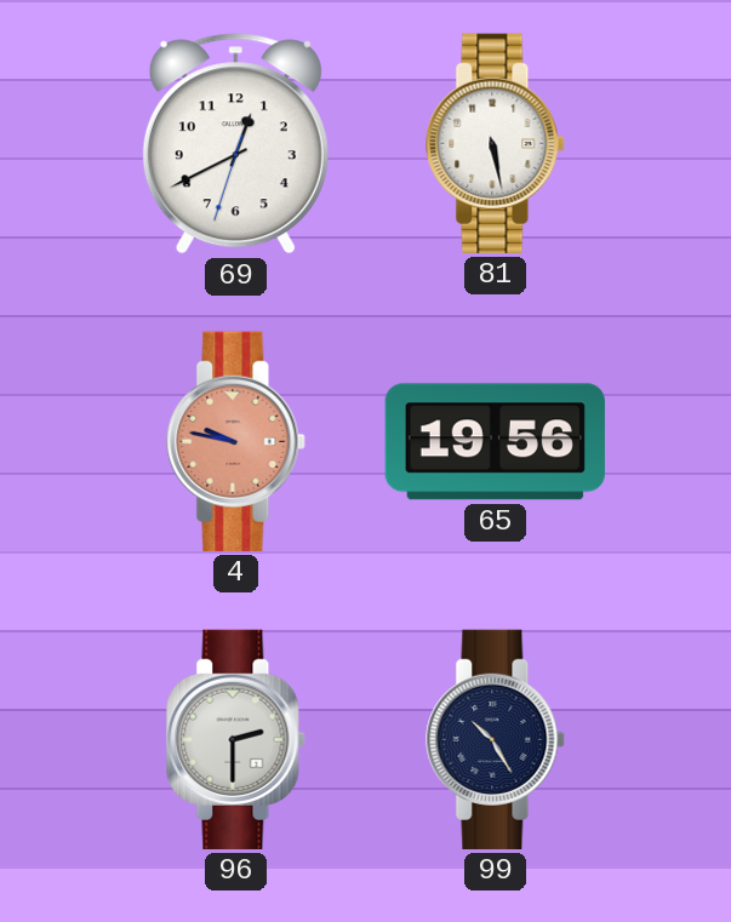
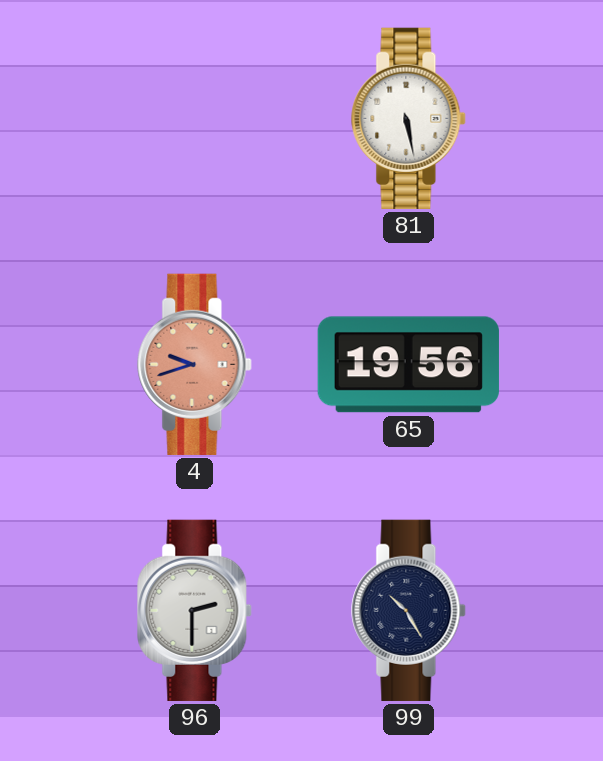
69: 12:40 -> none (235, 144)
4: 9:47 -> 9:42 (195, 364)
